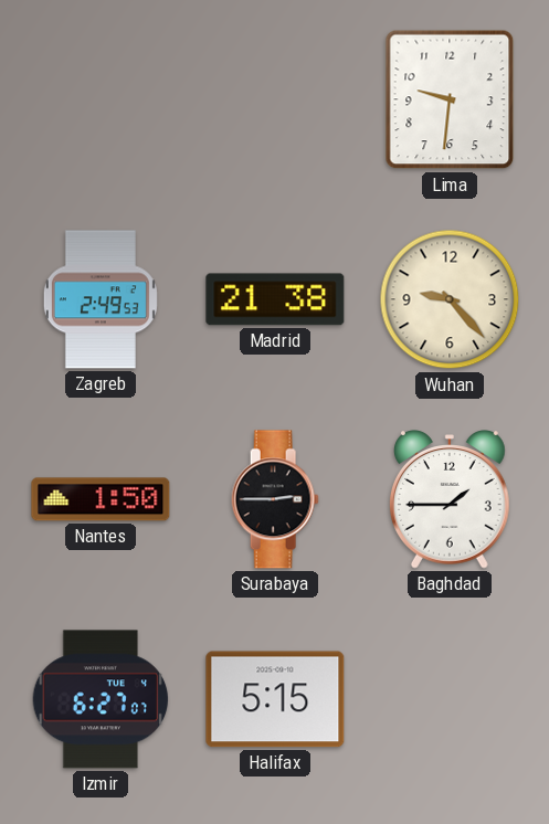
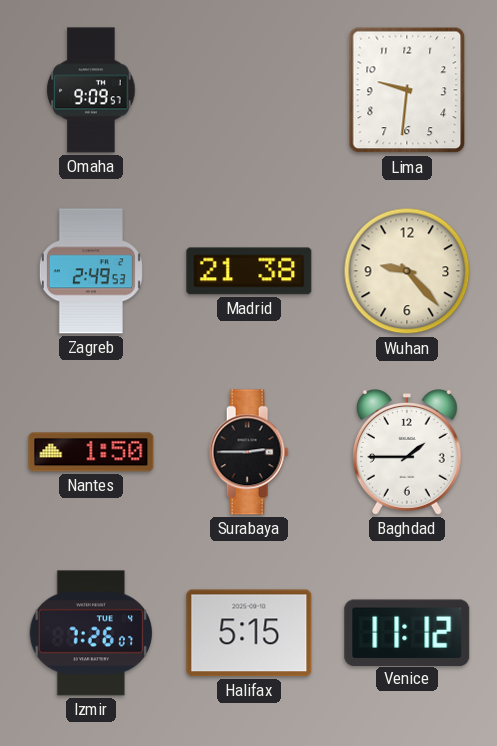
Omaha: none -> 9:09 (91, 90)
Izmir: 6:27 -> 7:26 (91, 633)
Venice: none -> 11:12 (407, 632)
